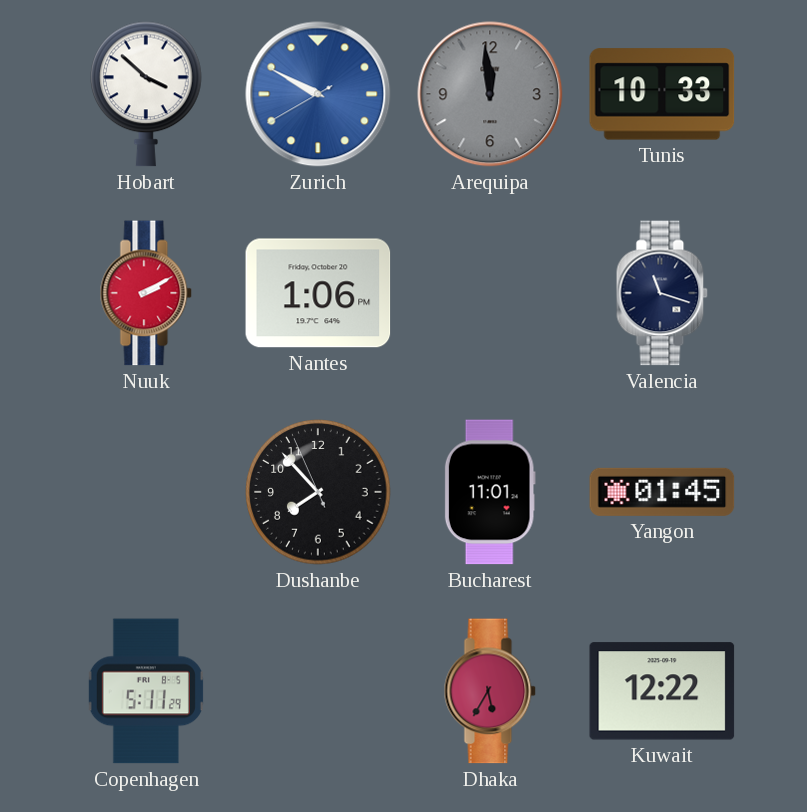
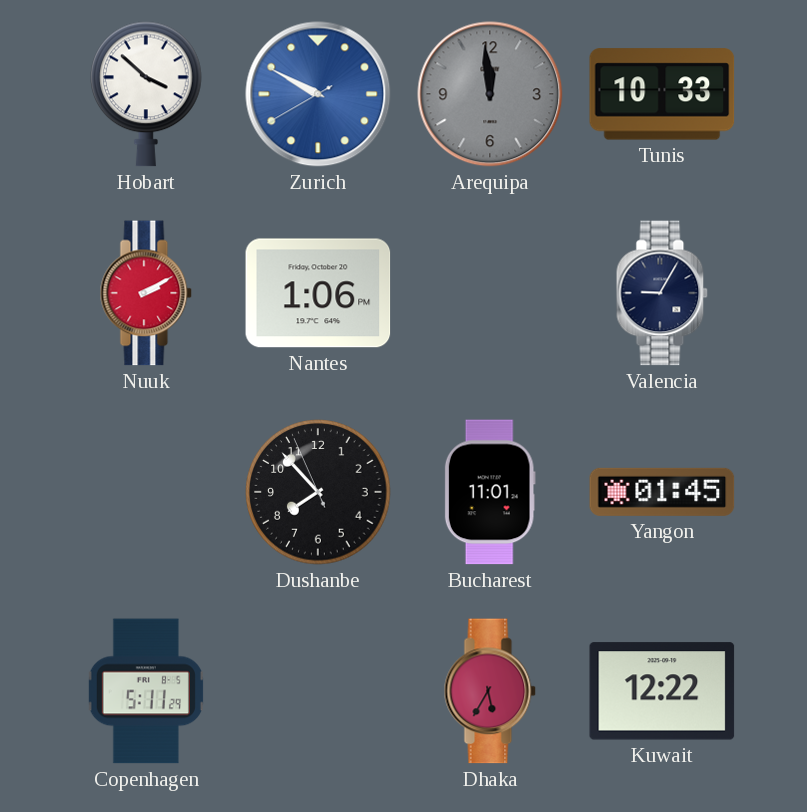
Valencia: 11:18 -> 9:05 (662, 293)
